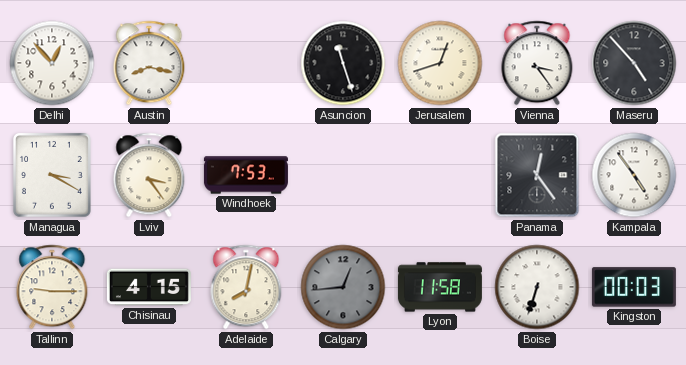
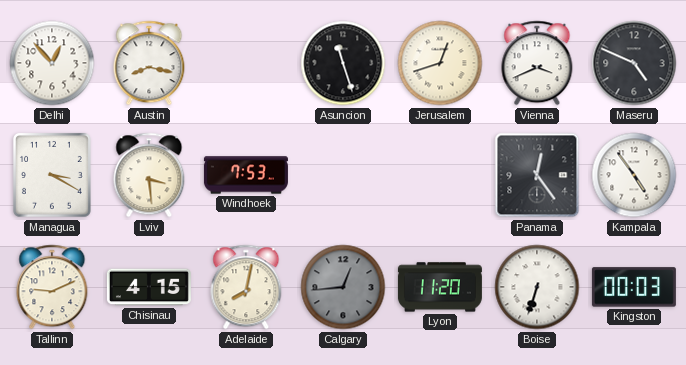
Vienna: 3:24 -> 3:41 (537, 63)
Maseru: 4:53 -> 4:49 (634, 63)
Lviv: 3:24 -> 3:29 (149, 175)
Tallinn: 9:15 -> 9:11 (52, 287)
Lyon: 11:58 -> 11:20 (440, 287)
